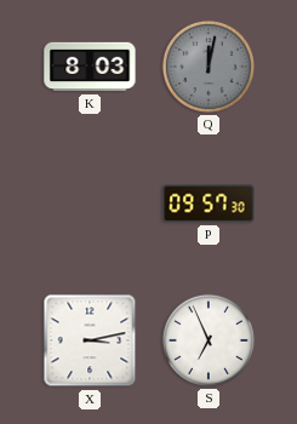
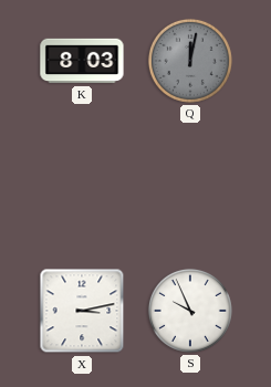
P: 09:57 -> none (209, 204)
S: 6:56 -> 9:56 (190, 311)
